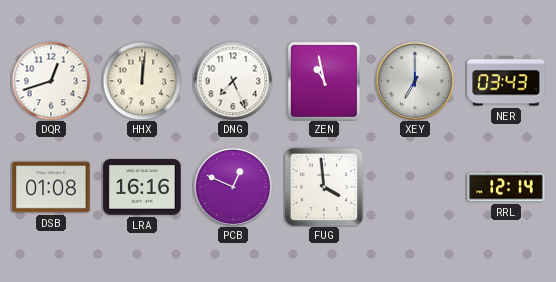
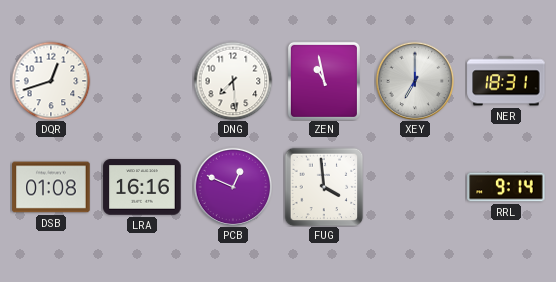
HHX: 12:01 -> none (142, 81)
DNG: 7:26 -> 7:29 (233, 81)
NER: 03:43 -> 18:31 (506, 81)
RRL: 12:14 -> 9:14 (506, 187)
